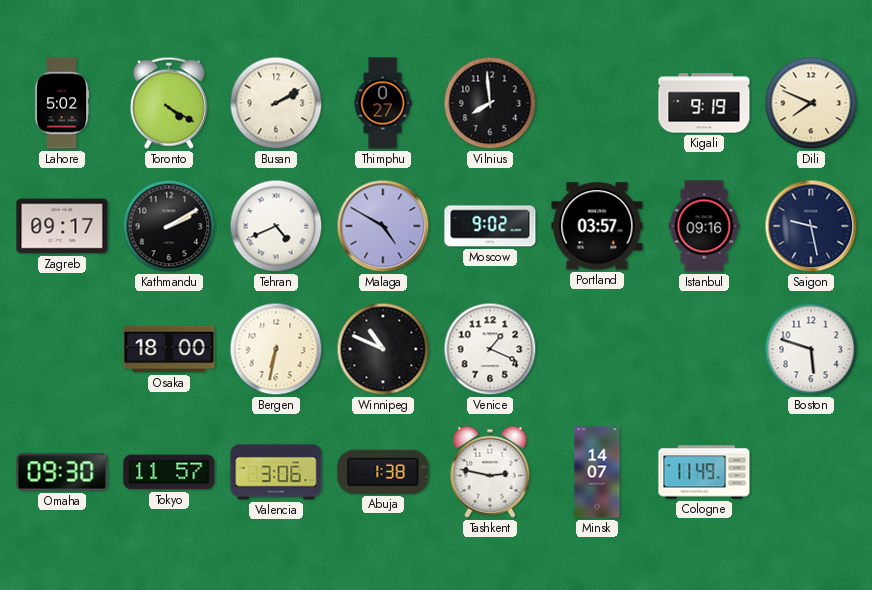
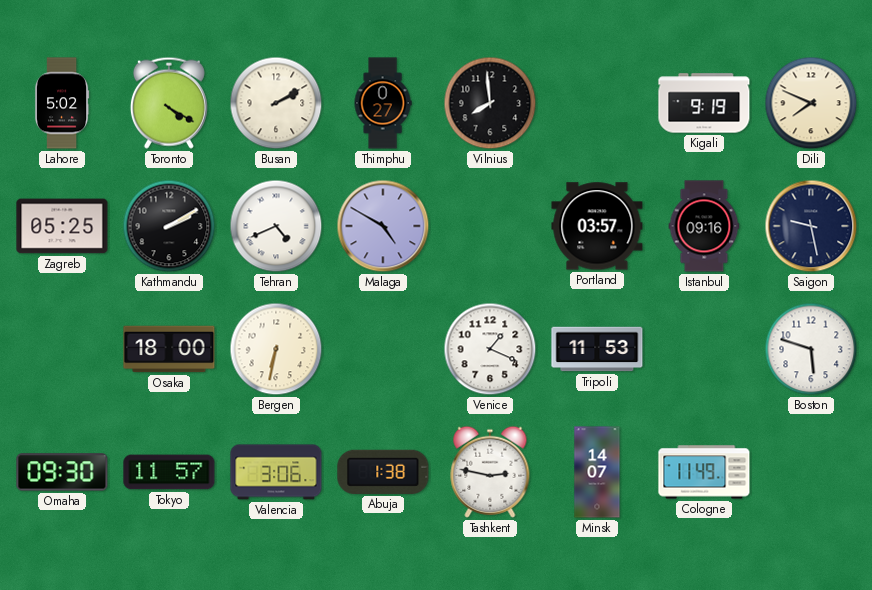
Zagreb: 09:17 -> 05:25 (62, 226)
Moscow: 9:02 -> none (490, 226)
Winnipeg: 10:49 -> none (383, 349)
Tripoli: none -> 11:53 (597, 349)
